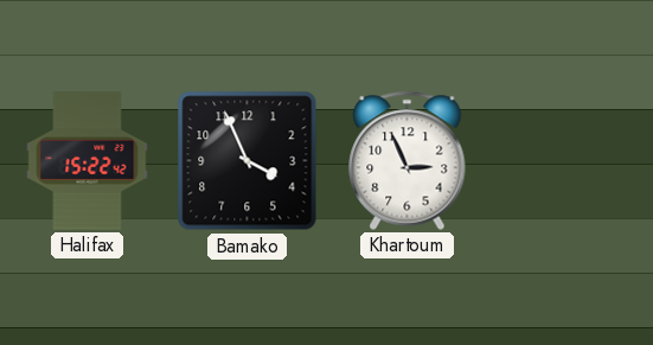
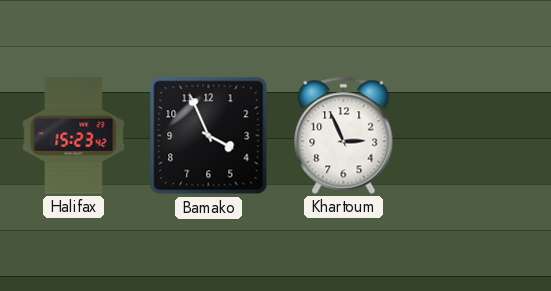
Halifax: 15:22 -> 15:23 (74, 136)
